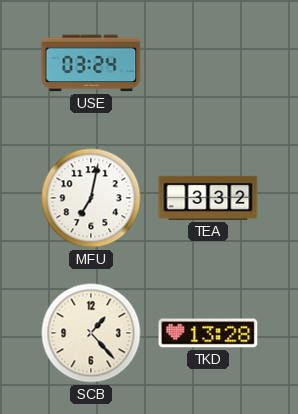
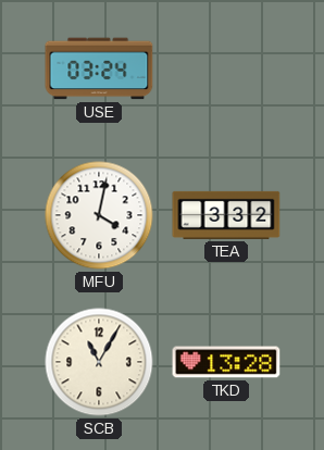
MFU: 7:02 -> 4:02 (99, 215)
SCB: 1:23 -> 11:05 (99, 362)
